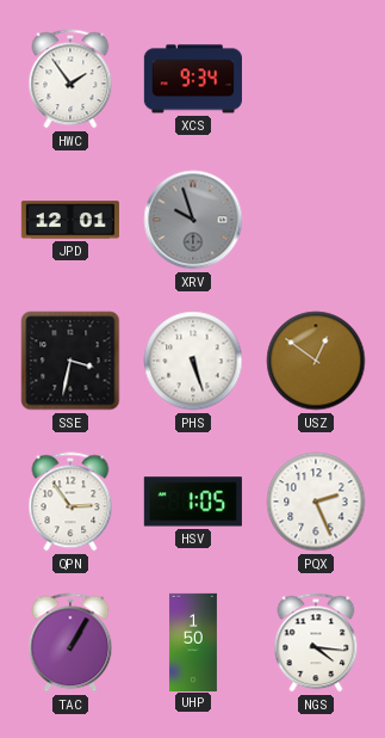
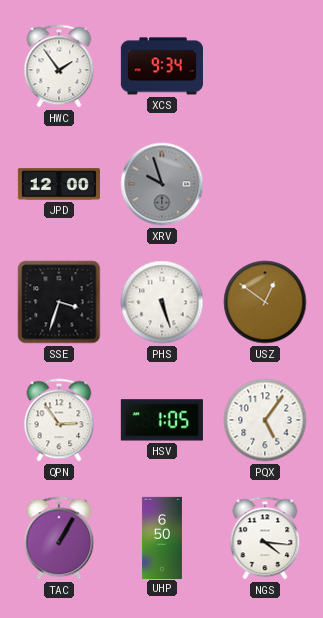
JPD: 12:01 -> 12:00 (59, 184)
SSE: 3:32 -> 3:33 (59, 302)
PQX: 2:26 -> 5:06 (265, 420)
UHP: 1:50 -> 6:50 (162, 537)
